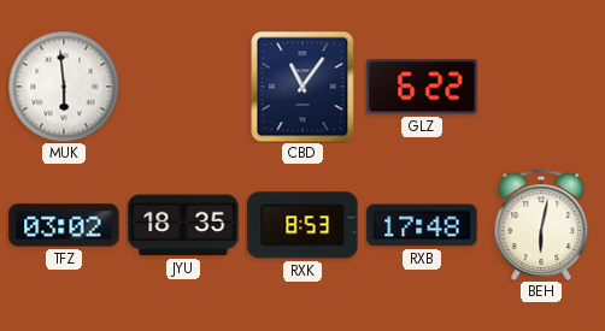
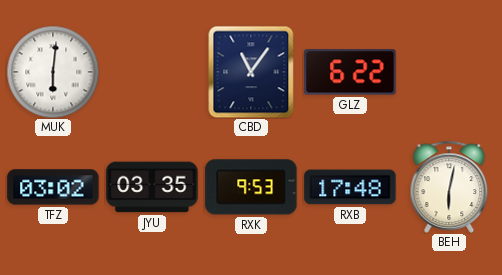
MUK: 5:59 -> 6:01 (53, 72)
JYU: 18:35 -> 03:35 (152, 187)
RXK: 8:53 -> 9:53 (251, 187)
